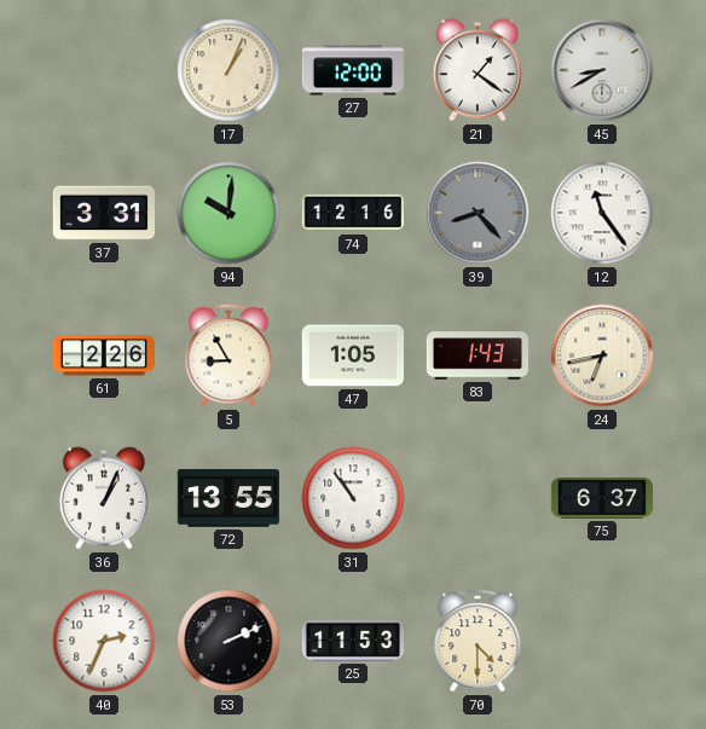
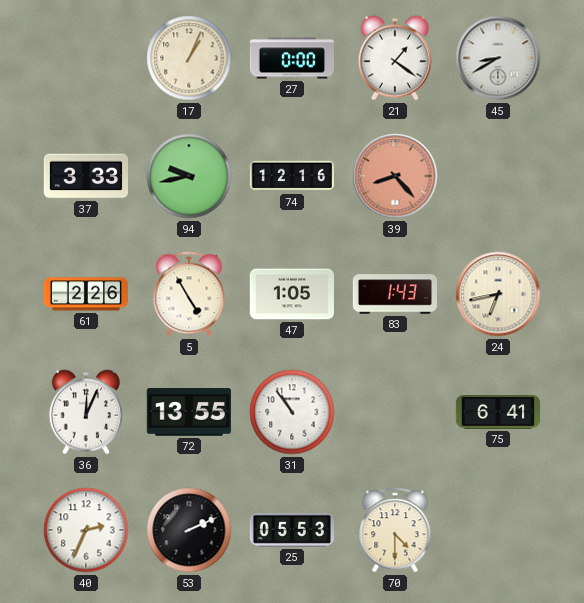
27: 12:00 -> 0:00 (291, 58)
37: 3:31 -> 3:33 (85, 176)
94: 10:01 -> 9:43 (189, 176)
39 dial: grey -> salmon (395, 176)
12: 11:24 -> none (602, 213)
5: 8:55 -> 4:55 (189, 294)
36: 1:04 -> 12:04 (86, 412)
75: 6:37 -> 6:41 (497, 413)
25: 11:53 -> 05:53 (291, 530)
